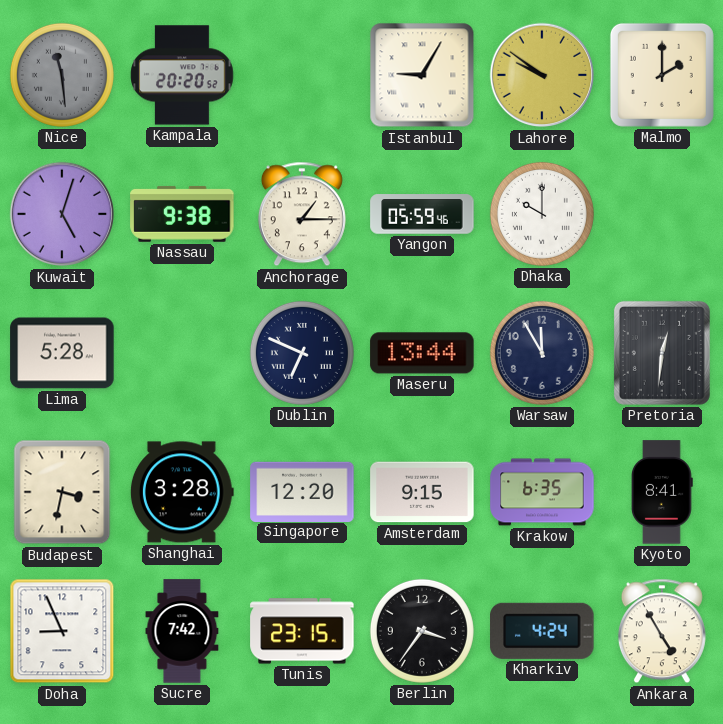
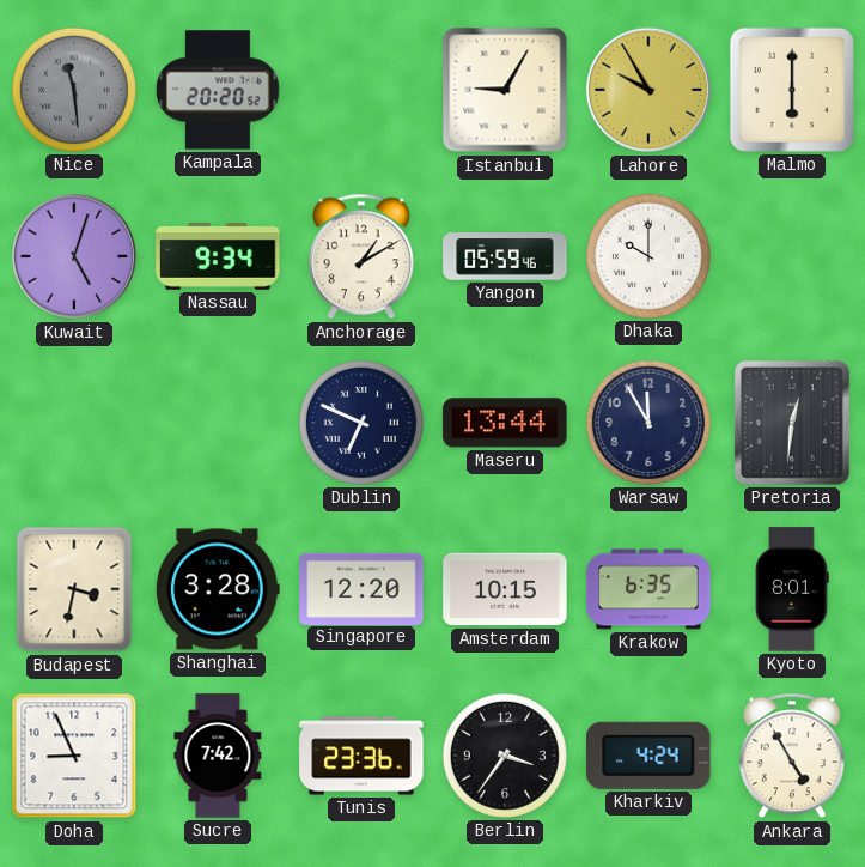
Lahore: 9:51 -> 9:55 (648, 90)
Malmo: 2:00 -> 6:00 (792, 90)
Nassau: 9:38 -> 9:34 (218, 256)
Anchorage: 1:15 -> 1:10 (361, 256)
Lima: 5:28 -> none (62, 353)
Amsterdam: 9:15 -> 10:15 (505, 589)
Kyoto: 8:41 -> 8:01 (793, 589)
Tunis: 23:15 -> 23:36 (361, 756)
